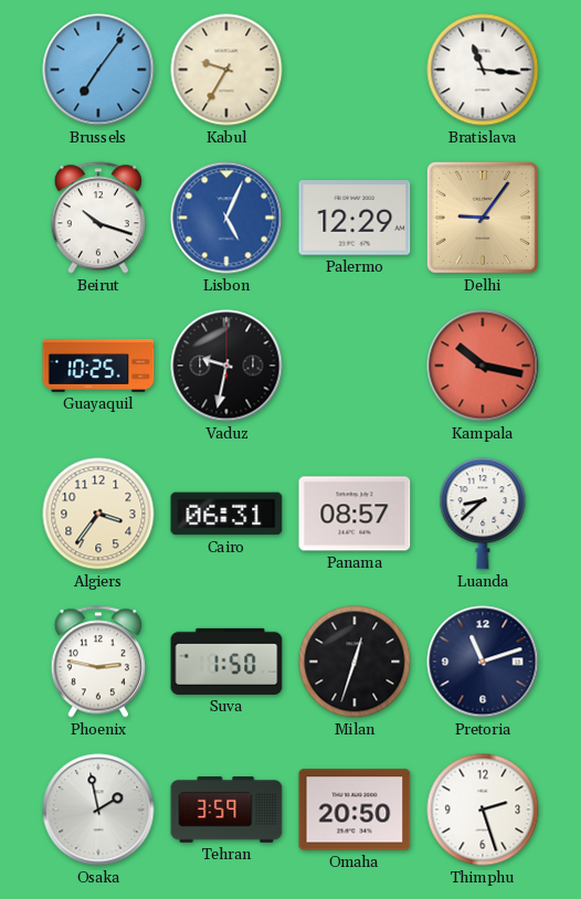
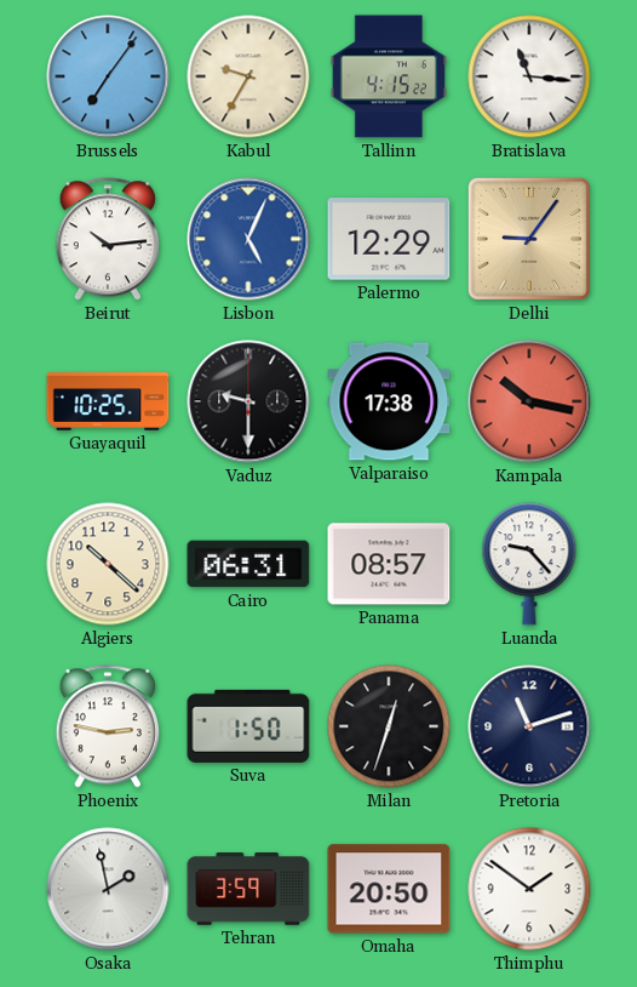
Tallinn: none -> 4:15 (389, 76)
Beirut: 10:18 -> 10:14 (108, 239)
Vaduz: 9:32 -> 9:30 (248, 401)
Valparaiso: none -> 17:38 (389, 401)
Algiers: 3:36 -> 10:22 (108, 564)
Luanda: 8:38 -> 9:23 (529, 564)
Thimphu: 2:27 -> 1:51 (529, 889)
